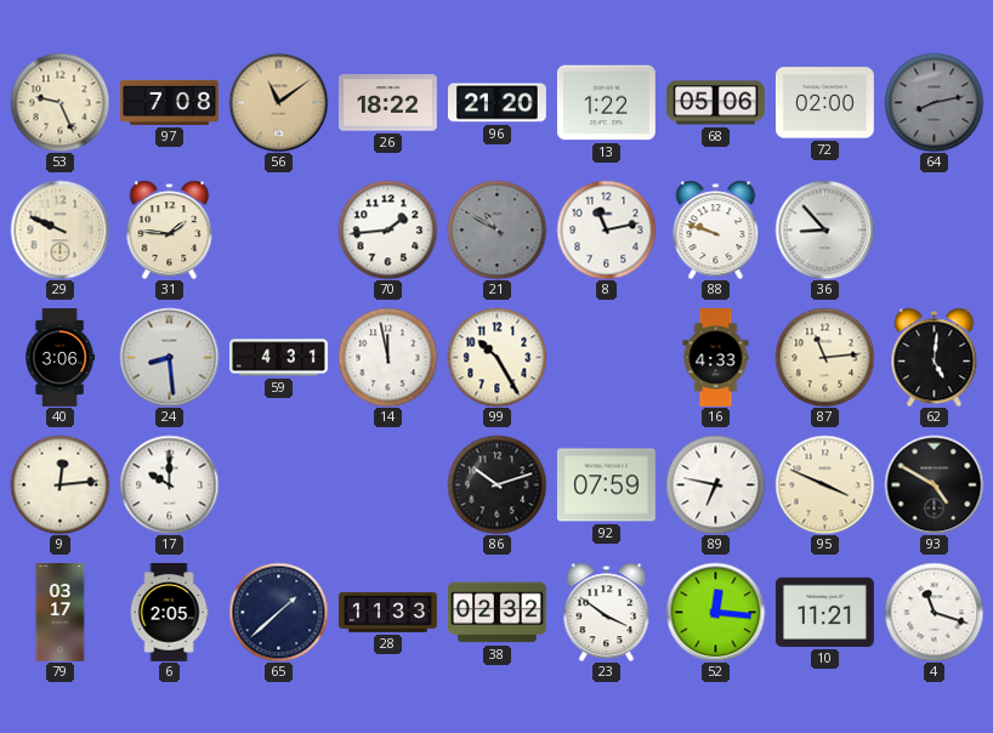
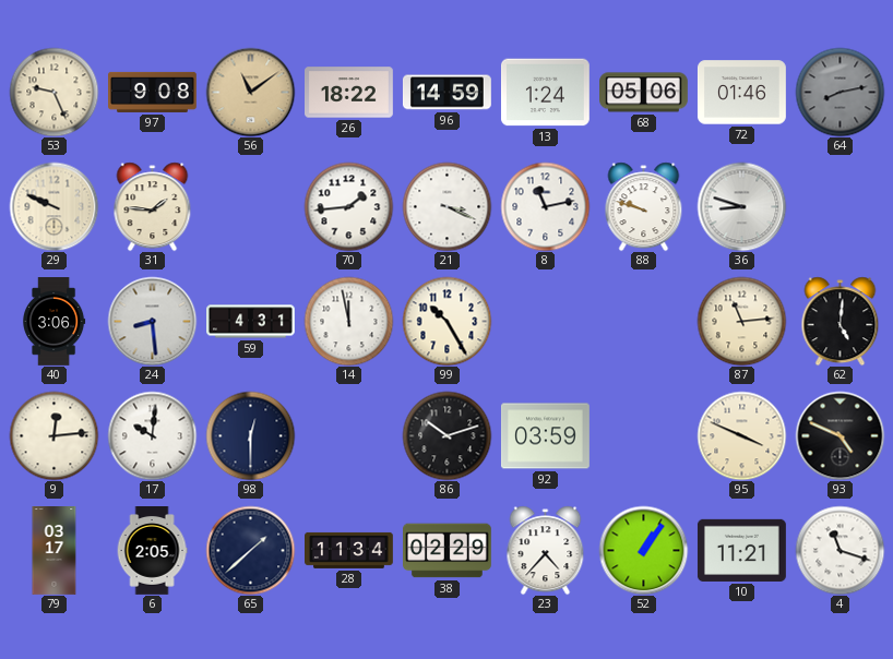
97: 7:08 -> 9:08 (153, 92)
96: 21:20 -> 14:59 (446, 93)
13: 1:22 -> 1:24 (545, 93)
72: 02:00 -> 01:46 (741, 93)
21: 10:50 -> 3:19 (446, 206)
21 dial: grey -> white (446, 206)
36: 8:53 -> 8:48 (741, 206)
16: 4:33 -> none (716, 358)
17: 10:00 -> 10:01 (152, 435)
98: none -> 12:30 (250, 435)
92: 07:59 -> 03:59 (545, 436)
89: 6:47 -> none (715, 484)
93: 4:50 -> 4:49 (840, 435)
28: 11:33 -> 11:34 (349, 550)
38: 02:32 -> 02:29 (448, 551)
23: 3:51 -> 4:37 (546, 550)
52: 12:16 -> 1:06 (643, 550)
